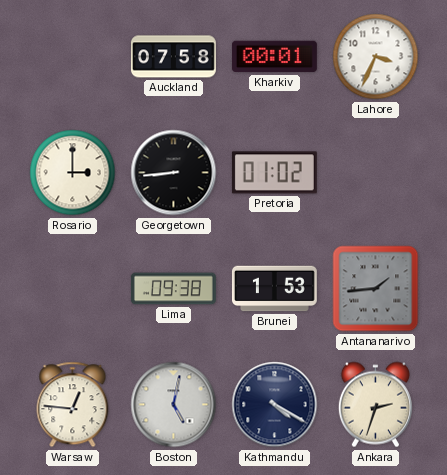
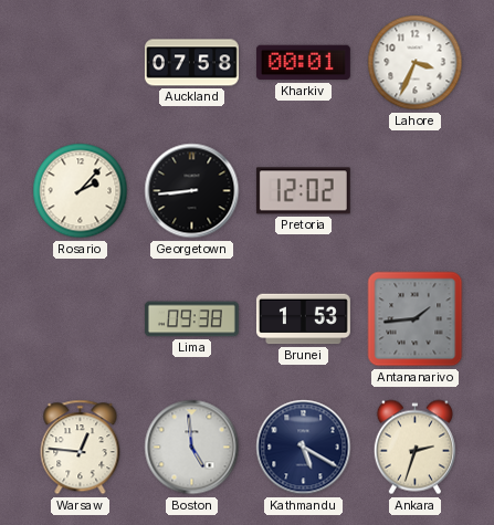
Rosario: 3:00 -> 2:07 (81, 191)
Pretoria: 01:02 -> 12:02 (303, 191)
Boston: 5:02 -> 4:59 (192, 448)
Kathmandu: 4:20 -> 5:20 (304, 448)
